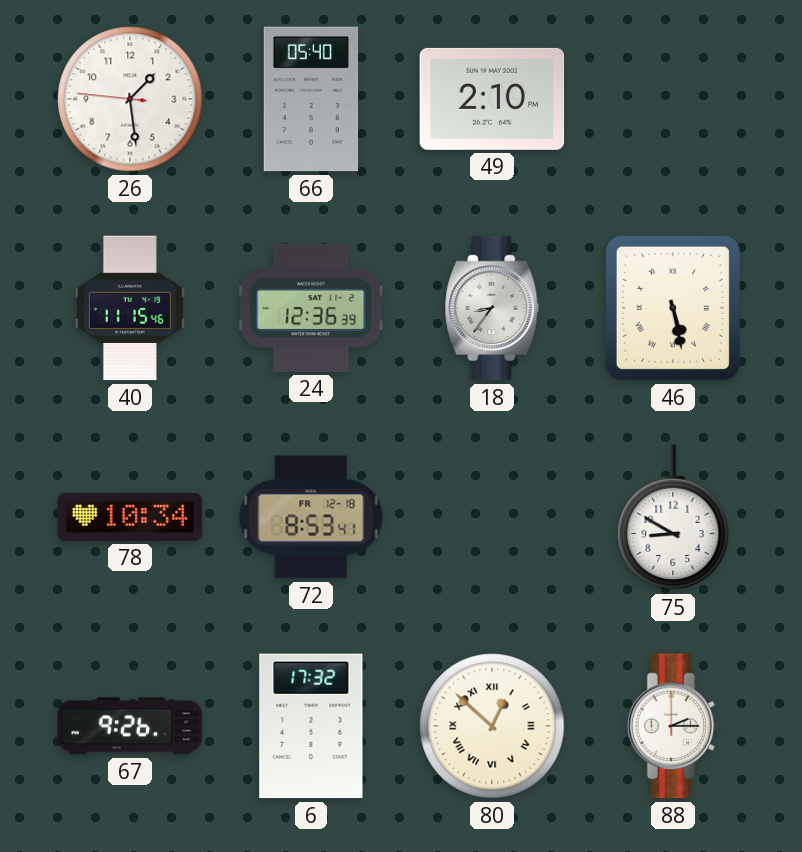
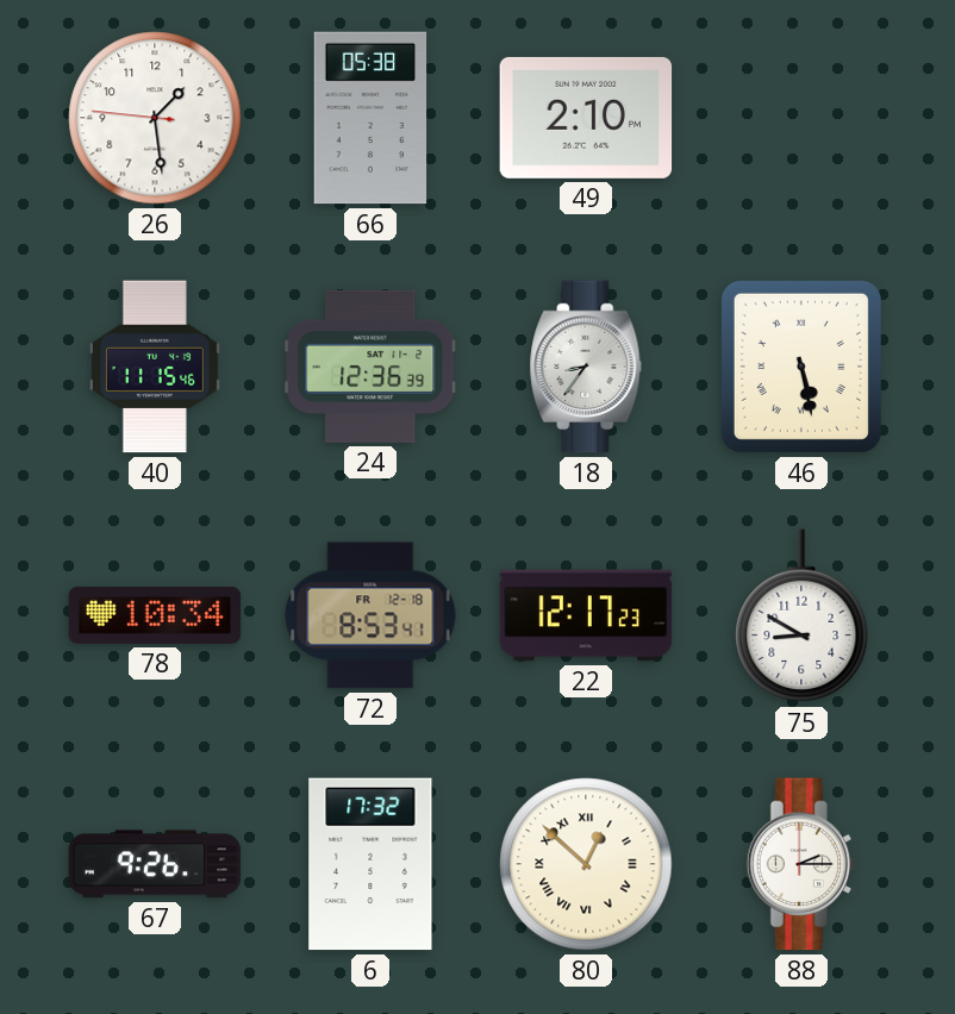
66: 05:40 -> 05:38 (370, 118)
22: none -> 12:17 (586, 615)
